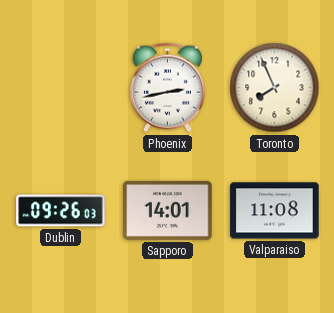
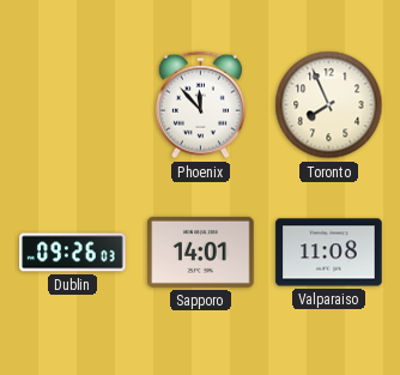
Phoenix: 2:43 -> 11:53 (200, 105)
